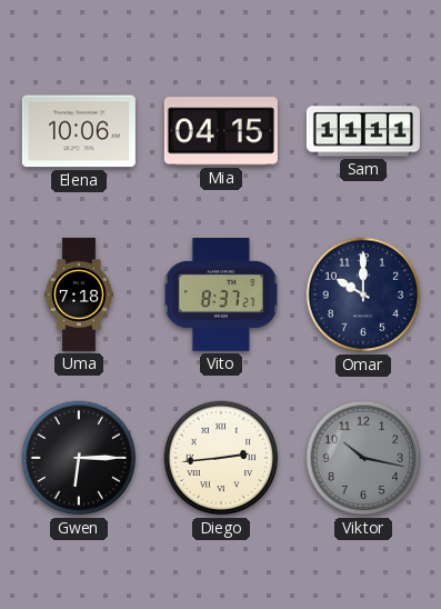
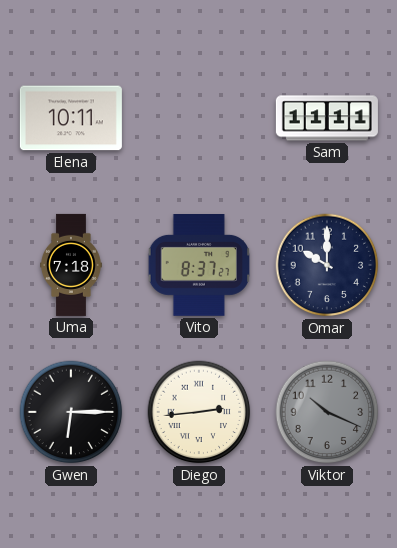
Elena: 10:06 -> 10:11 (71, 118)
Mia: 04:15 -> none (221, 131)
Viktor: 10:17 -> 10:19 (327, 412)
